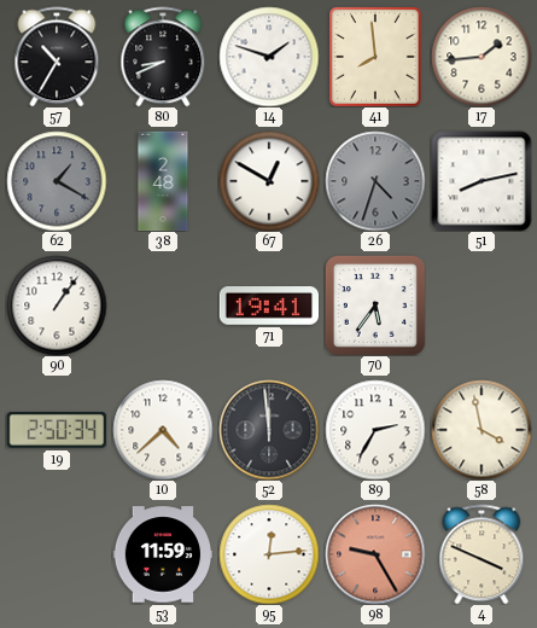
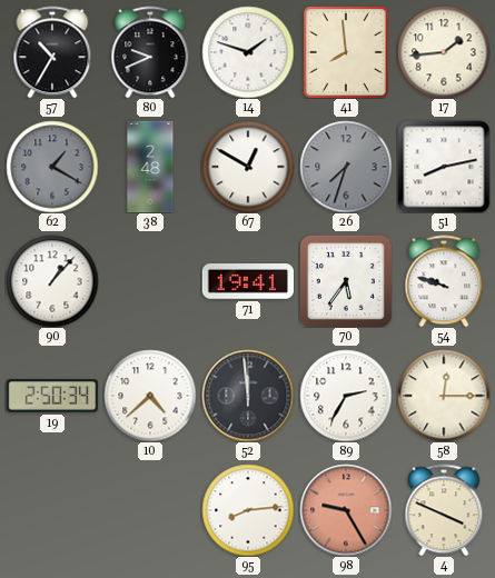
80: 8:41 -> 9:41 (150, 52)
26: 4:33 -> 7:33 (346, 167)
90: 1:06 -> 1:07 (52, 281)
54: none -> 9:48 (444, 281)
58: 3:58 -> 12:15 (444, 396)
53: 11:59 -> none (163, 554)
95: 12:14 -> 8:14 (248, 510)
